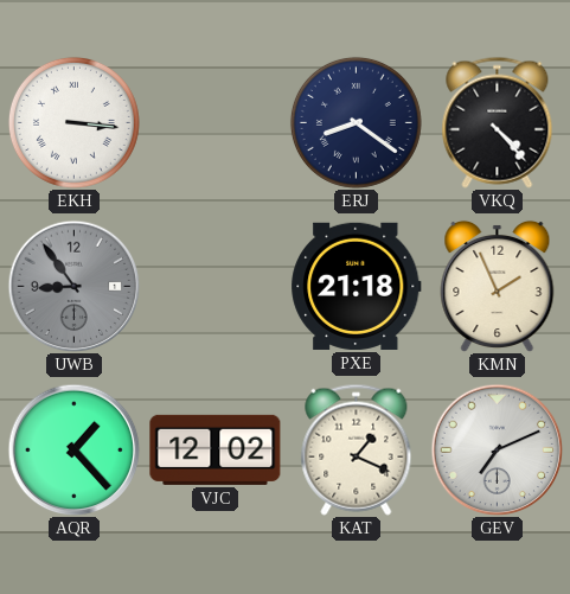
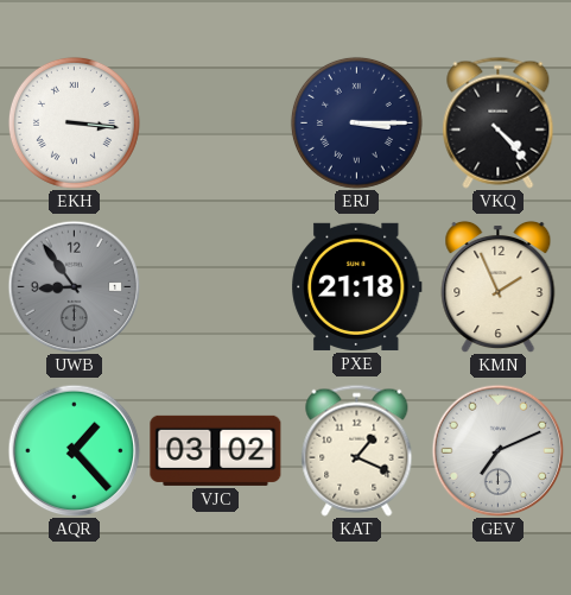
ERJ: 8:21 -> 3:15 (356, 122)
VJC: 12:02 -> 03:02 (216, 450)
